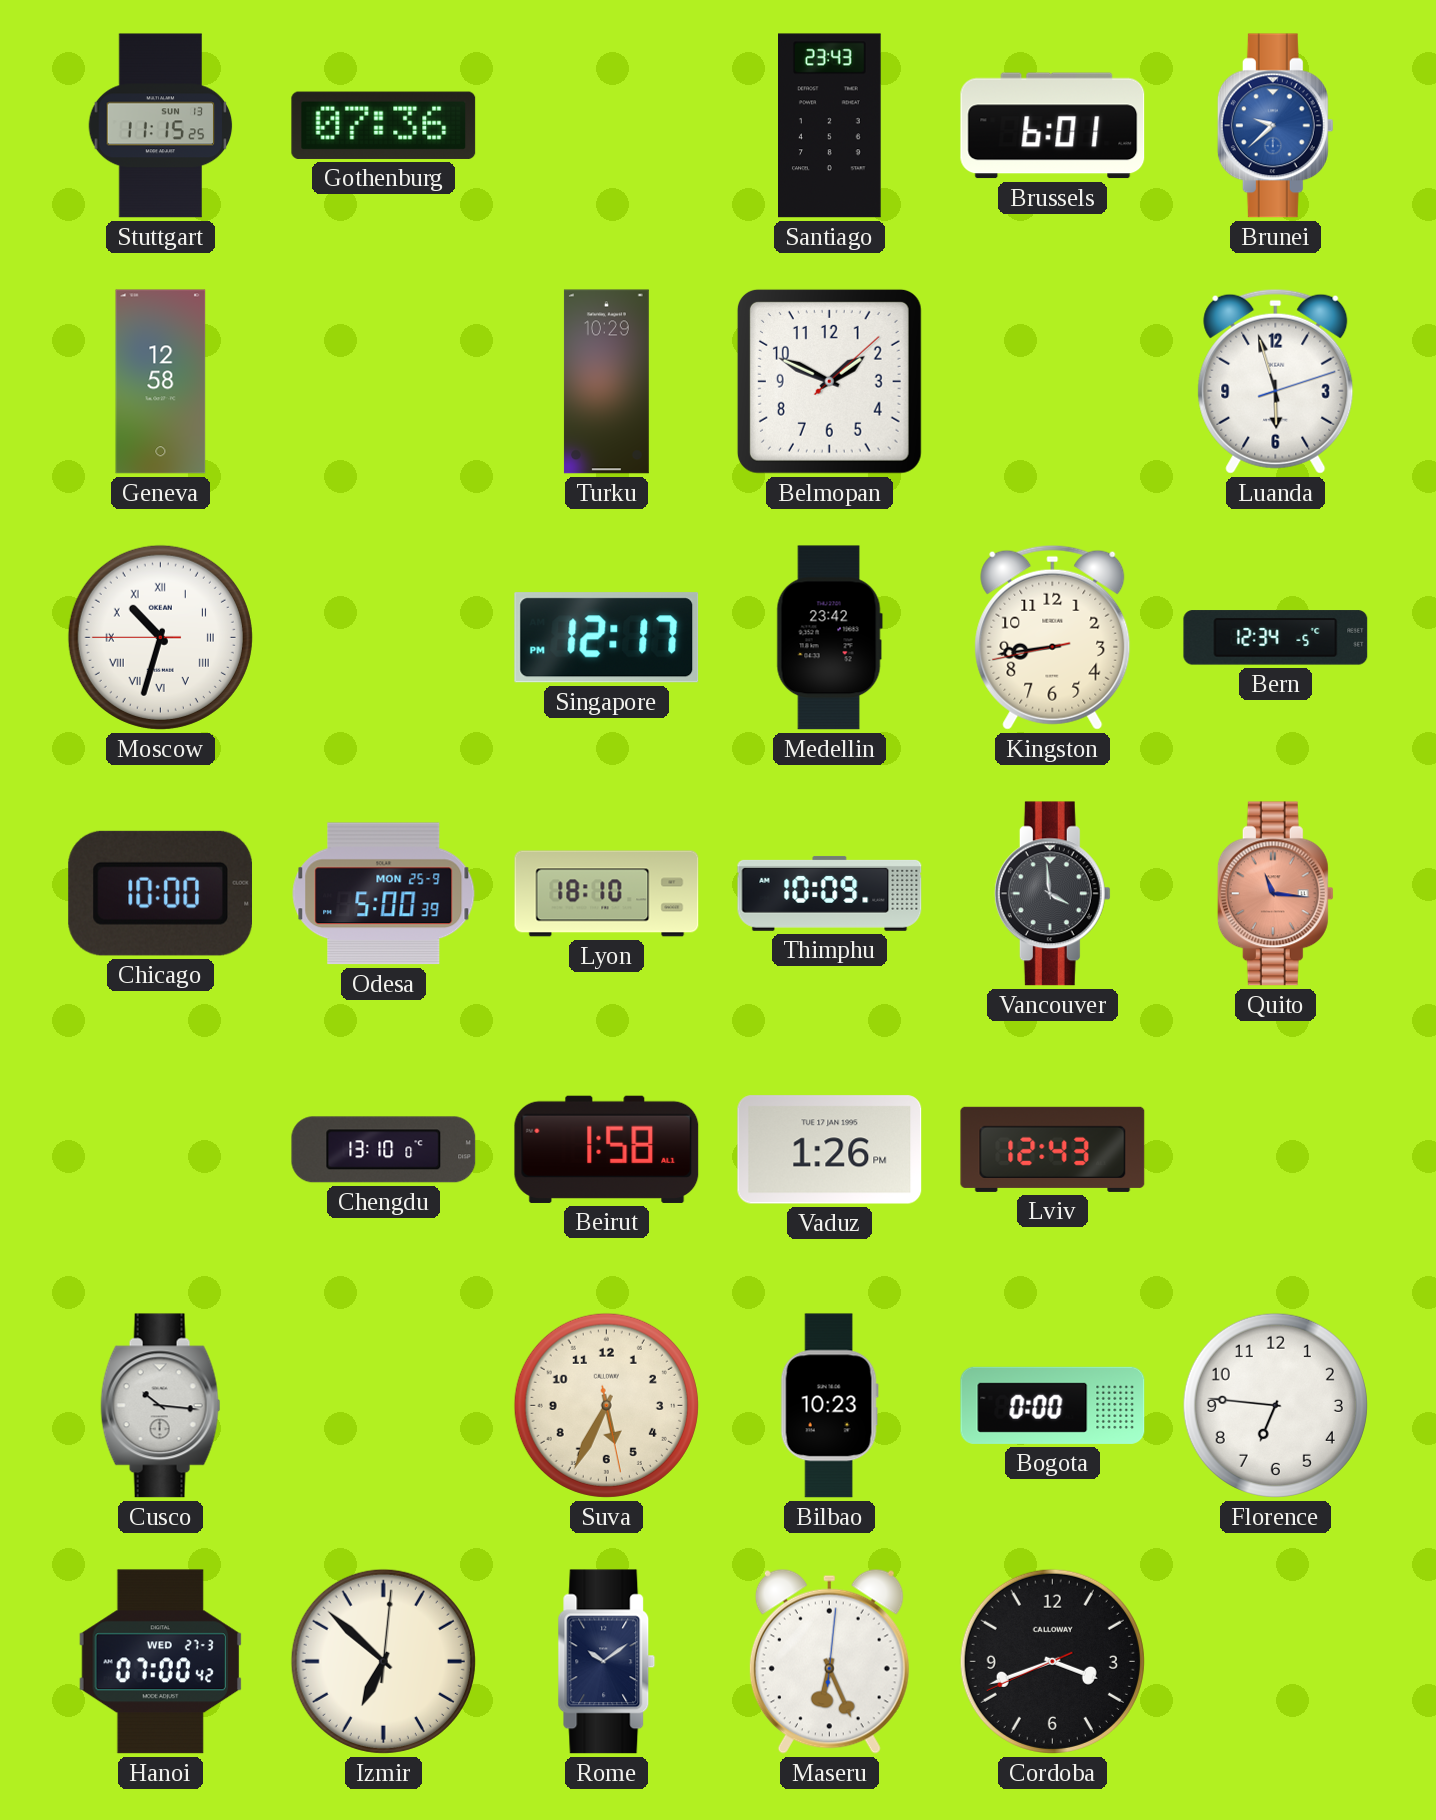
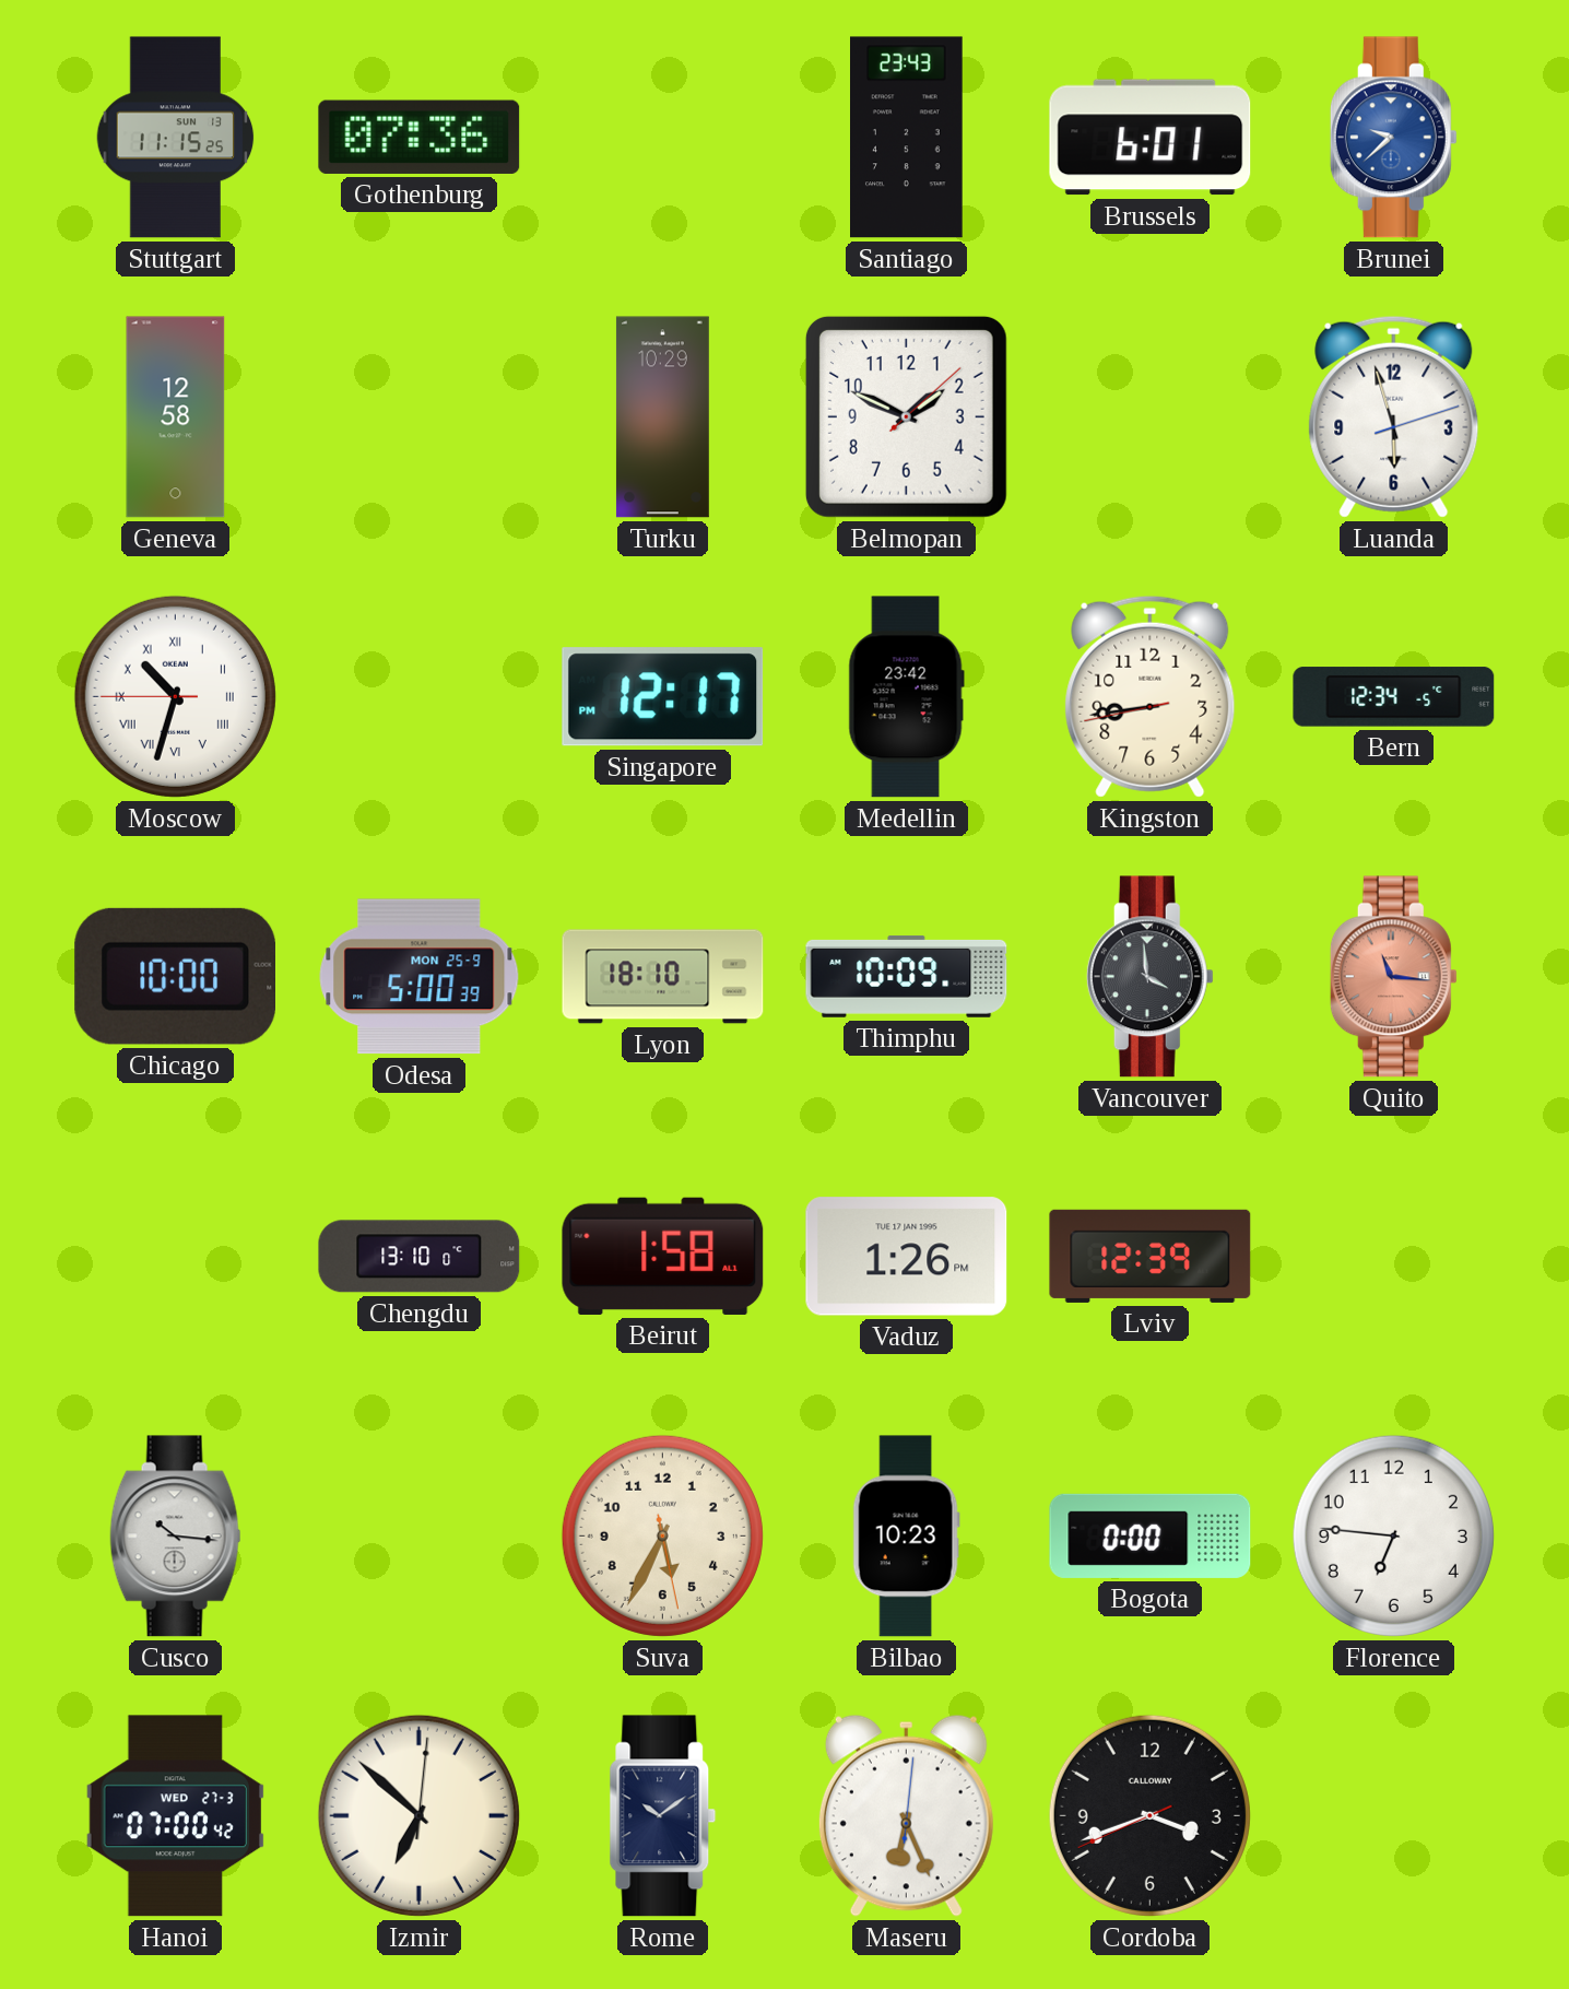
Lviv: 12:43 -> 12:39 (1151, 1256)
